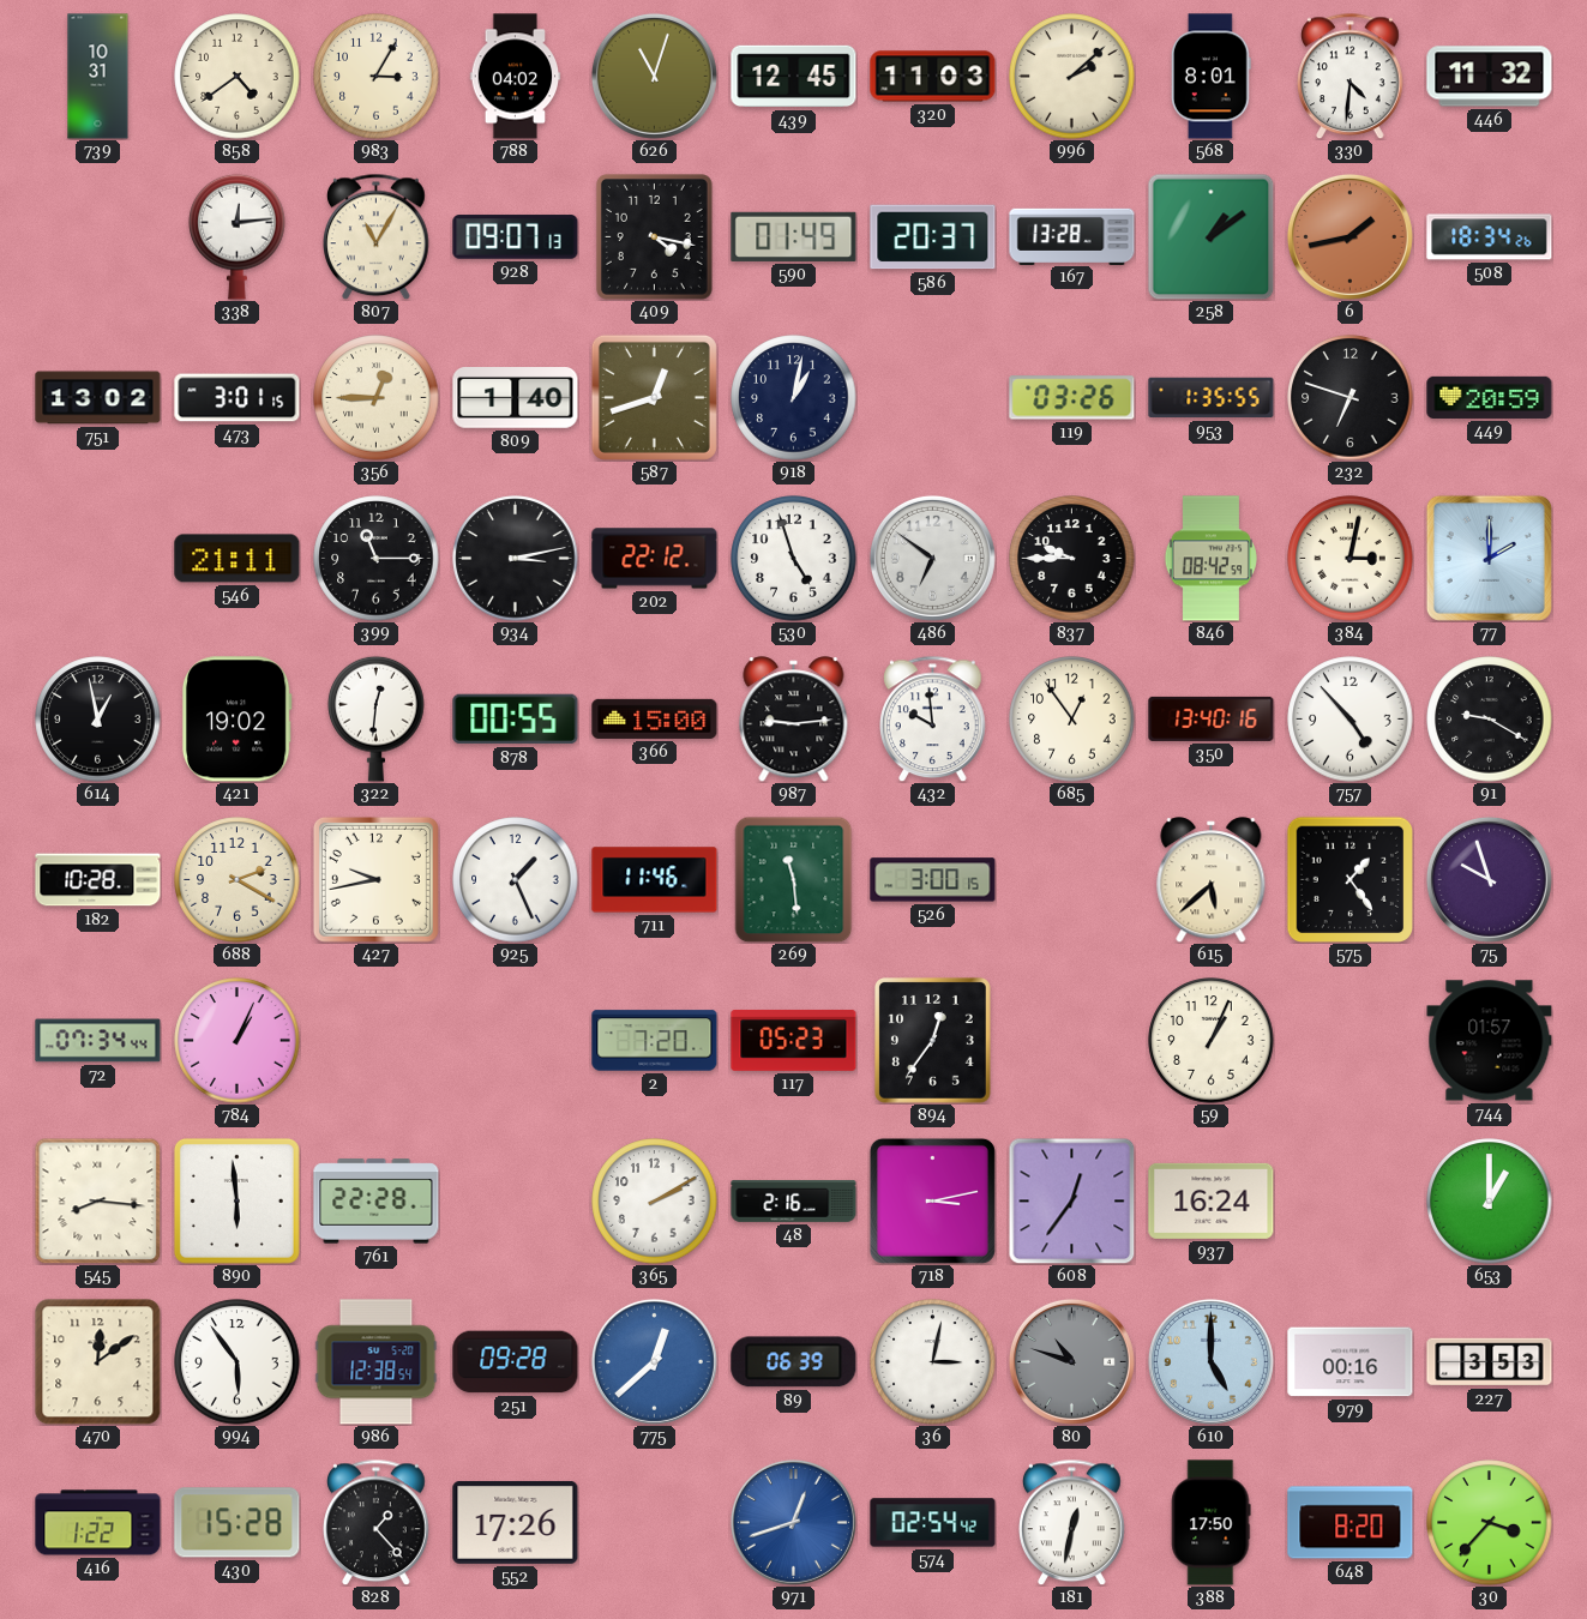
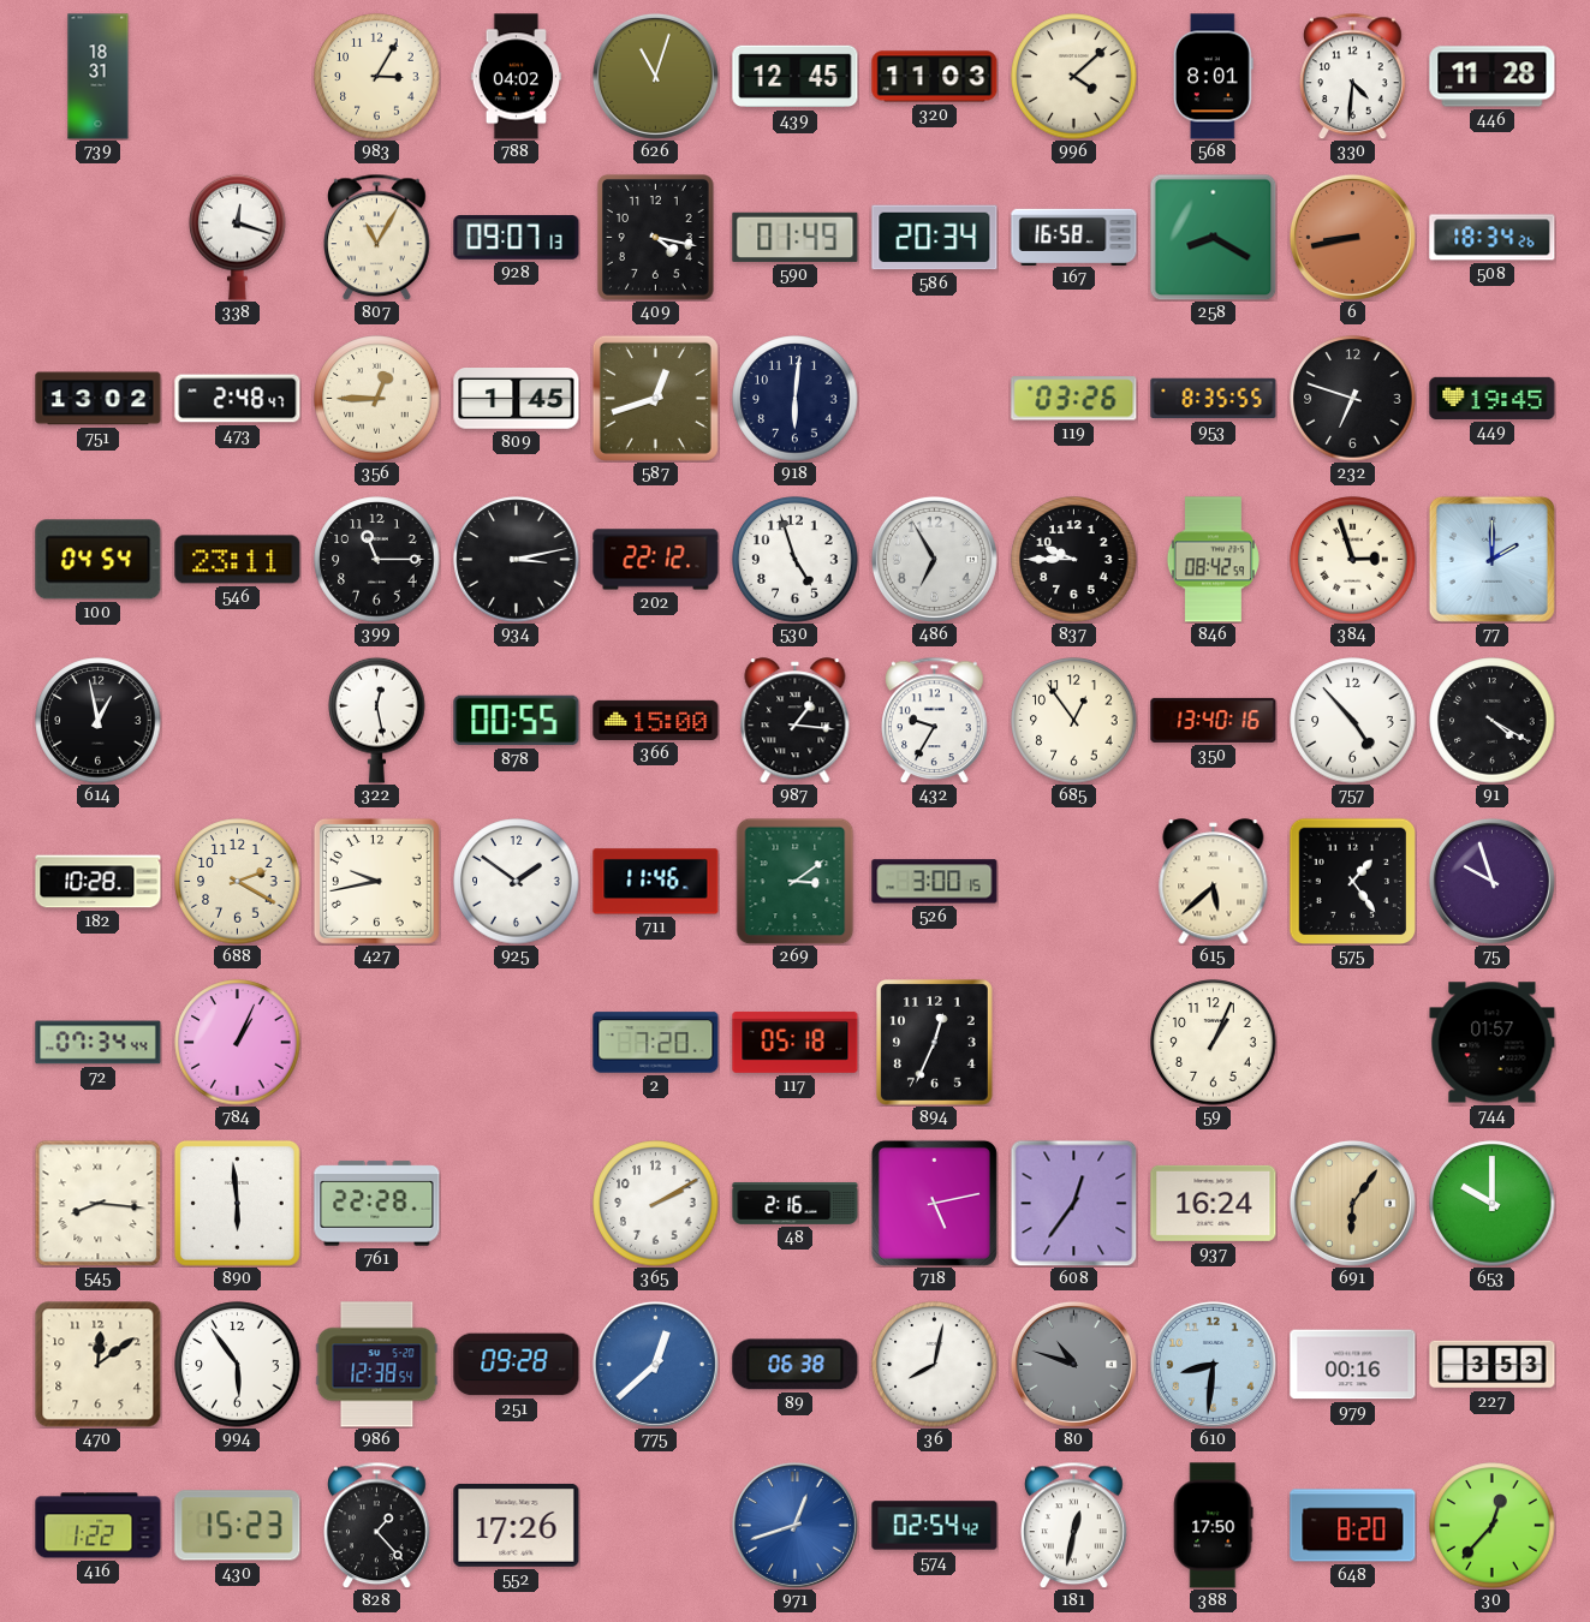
739: 10:31 -> 18:31 (99, 77)
858: 4:39 -> none (238, 77)
996: 2:08 -> 4:08 (1074, 77)
446: 11:32 -> 11:28 (1493, 77)
338: 12:14 -> 12:18 (238, 237)
586: 20:37 -> 20:34 (935, 238)
167: 13:28 -> 16:58 (1074, 237)
258: 1:09 -> 8:20 (1213, 237)
6: 1:43 -> 8:43 (1352, 237)
473: 3:01 -> 2:48 (238, 399)
809: 1:40 -> 1:45 (517, 399)
918: 1:02 -> 6:01 (796, 399)
953: 1:35 -> 8:35 (1214, 399)
449: 20:59 -> 19:45 (1493, 398)
100: none -> 04:54 (99, 560)
546: 21:11 -> 23:11 (238, 560)
486: 6:51 -> 6:55 (934, 559)
384: 3:02 -> 2:57 (1353, 560)
421: 19:02 -> none (236, 720)
322: 12:31 -> 12:28 (377, 720)
987: 9:14 -> 1:16 (796, 721)
432: 9:59 -> 9:35 (935, 720)
91: 9:20 -> 4:20 (1493, 721)
925: 1:26 -> 1:51 (517, 882)
269: 11:29 -> 3:09 (796, 881)
117: 05:23 -> 05:18 (796, 1042)
894: 12:36 -> 12:34 (934, 1042)
718: 3:13 -> 5:13 (934, 1203)
691: none -> 6:06 (1352, 1203)
653: 1:00 -> 10:00 (1493, 1204)
89: 06:39 -> 06:38 (796, 1365)
36: 3:02 -> 8:02 (935, 1365)
610: 5:00 -> 8:31 (1213, 1364)
430: 15:28 -> 15:23 (238, 1526)
30: 3:37 -> 12:37 (1493, 1526)
